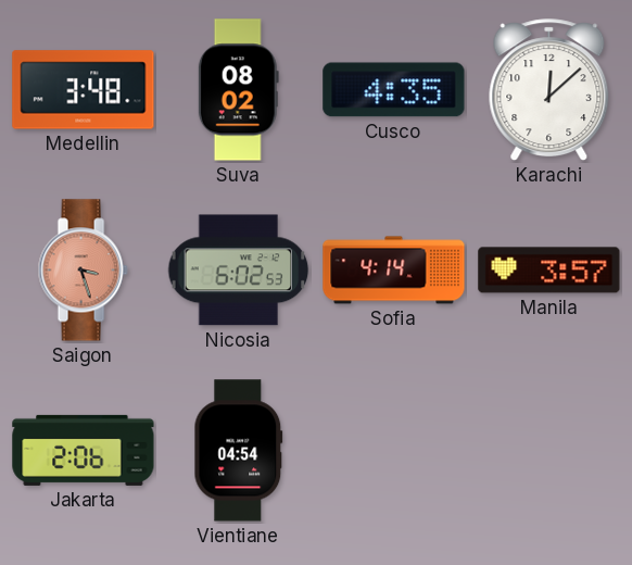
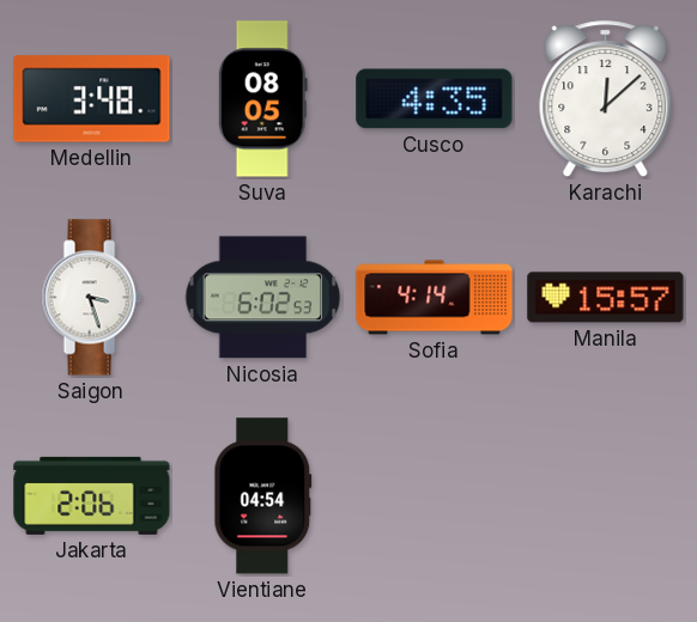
Suva: 08:02 -> 08:05 (262, 99)
Saigon dial: salmon -> white (91, 298)
Manila: 3:57 -> 15:57 (606, 298)
